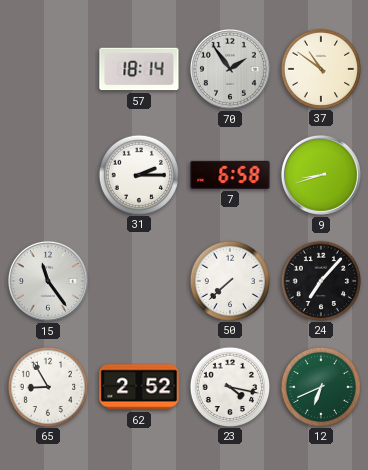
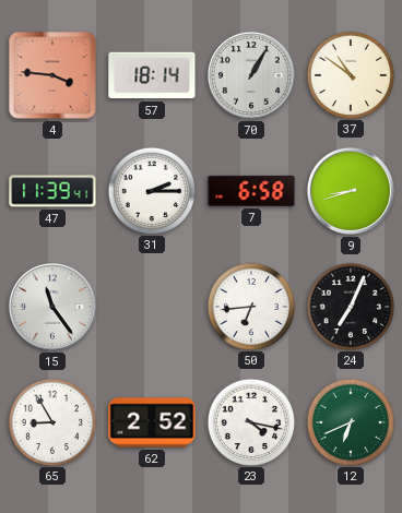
4: none -> 3:46 (52, 75)
70: 1:54 -> 1:05 (251, 75)
47: none -> 11:39 (52, 191)
50: 7:38 -> 6:44 (250, 306)
24: 7:07 -> 7:04 (350, 306)
